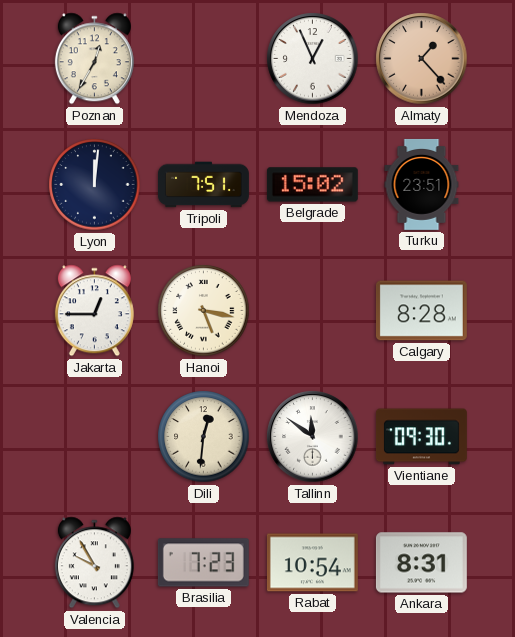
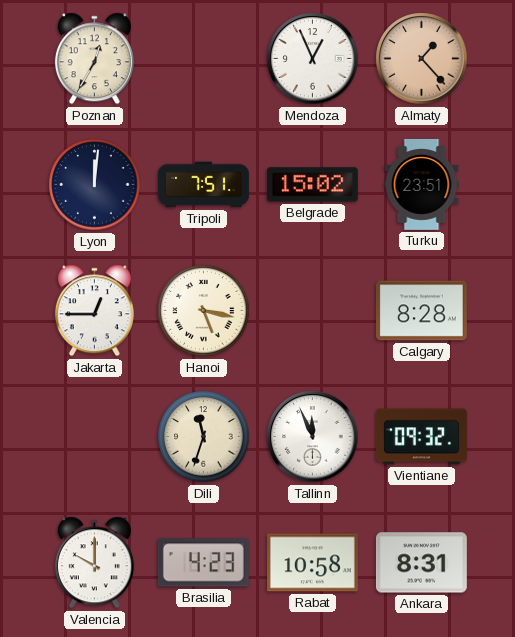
Dili: 12:31 -> 11:33 (204, 437)
Tallinn: 11:51 -> 11:56 (313, 437)
Vientiane: 09:30 -> 09:32 (421, 437)
Valencia: 9:55 -> 10:00 (94, 563)
Brasilia: 7:23 -> 4:23 (203, 563)
Rabat: 10:54 -> 10:58 (312, 563)
